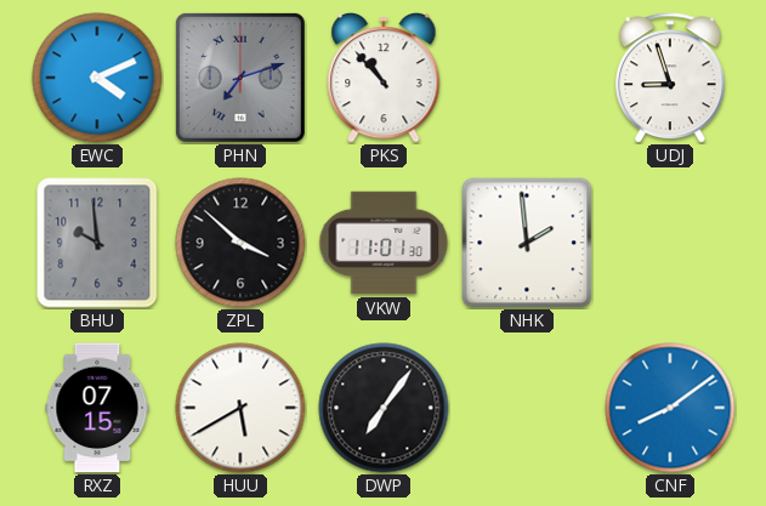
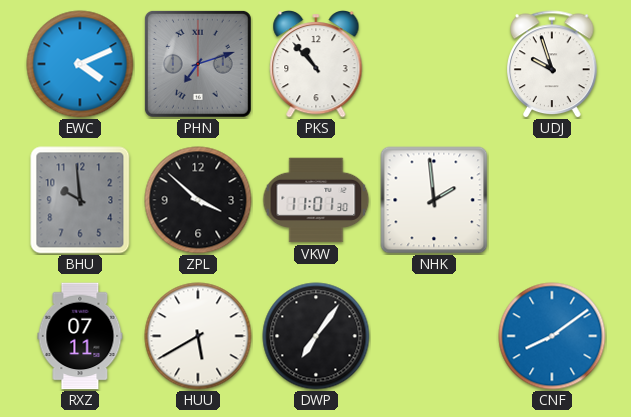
UDJ: 8:57 -> 9:57 (553, 64)
RXZ: 07:15 -> 07:11 (80, 336)
